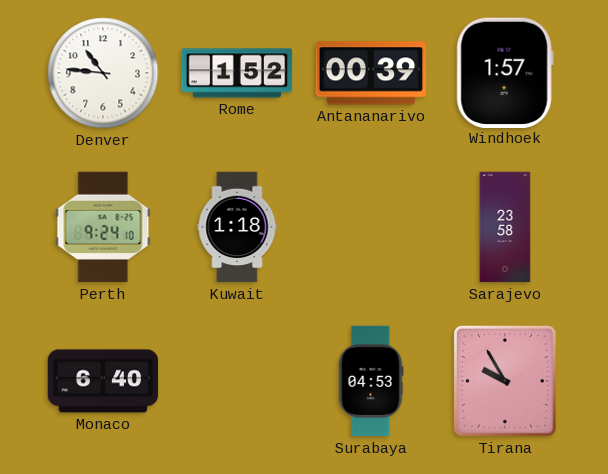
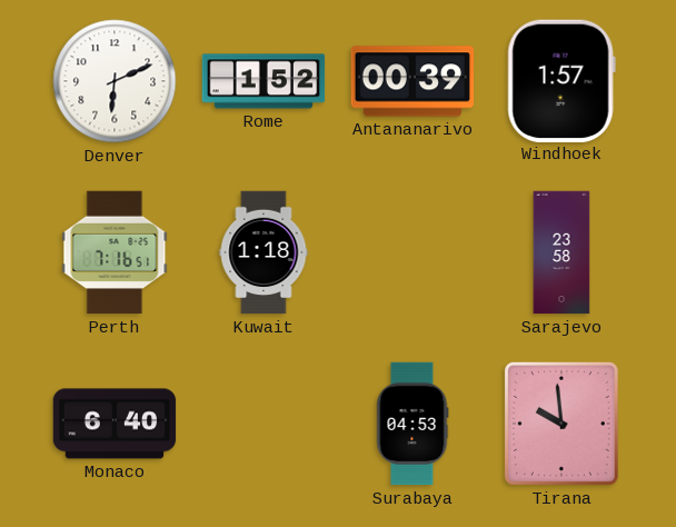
Denver: 10:46 -> 6:11 (115, 81)
Perth: 9:24 -> 7:16 (115, 252)
Tirana: 9:55 -> 9:59 (561, 424)
